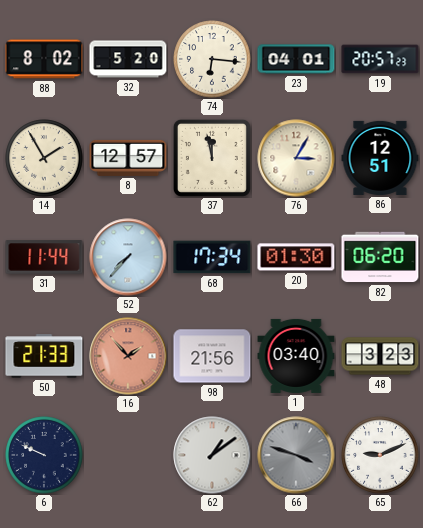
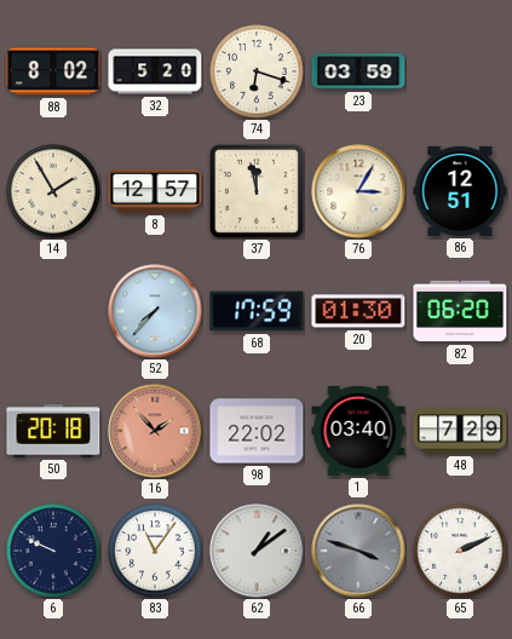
74: 6:16 -> 6:18 (257, 71)
23: 04:01 -> 03:59 (358, 71)
19: 20:57 -> none (380, 59)
31: 11:44 -> none (44, 257)
68: 17:34 -> 17:59 (257, 311)
50: 21:33 -> 20:18 (53, 431)
98: 21:56 -> 22:02 (257, 431)
48: 3:23 -> 7:29 (460, 431)
83: none -> 11:06 (155, 551)
65: 9:11 -> 2:11 (460, 551)
